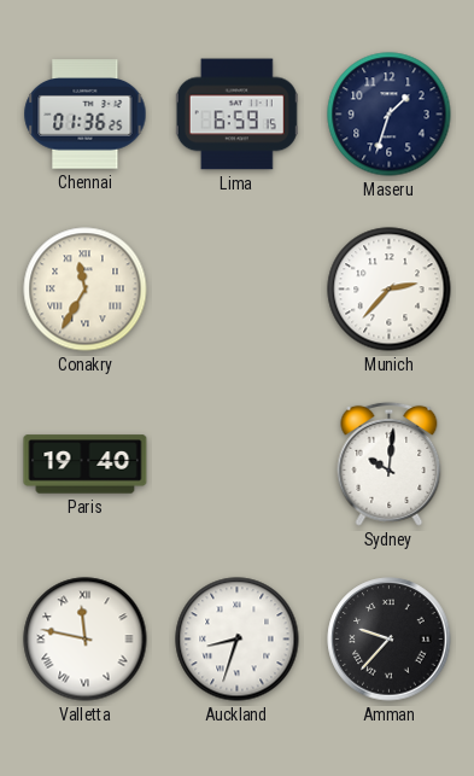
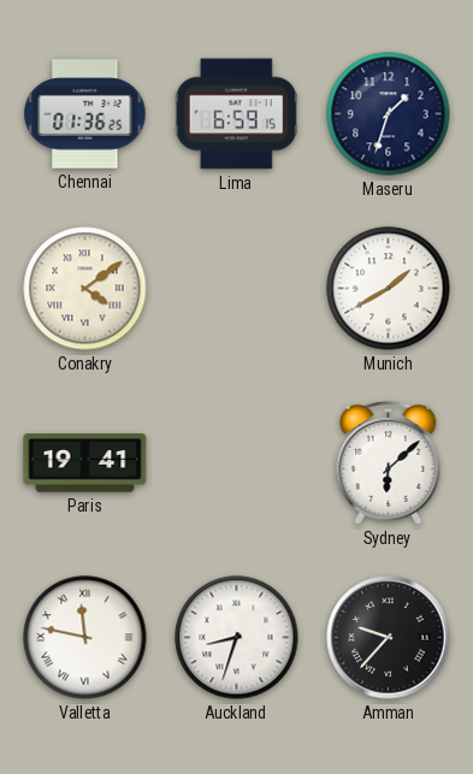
Conakry: 11:35 -> 4:09 (85, 289)
Munich: 2:37 -> 1:40 (389, 289)
Paris: 19:40 -> 19:41 (85, 463)
Sydney: 10:01 -> 6:08 (389, 462)
